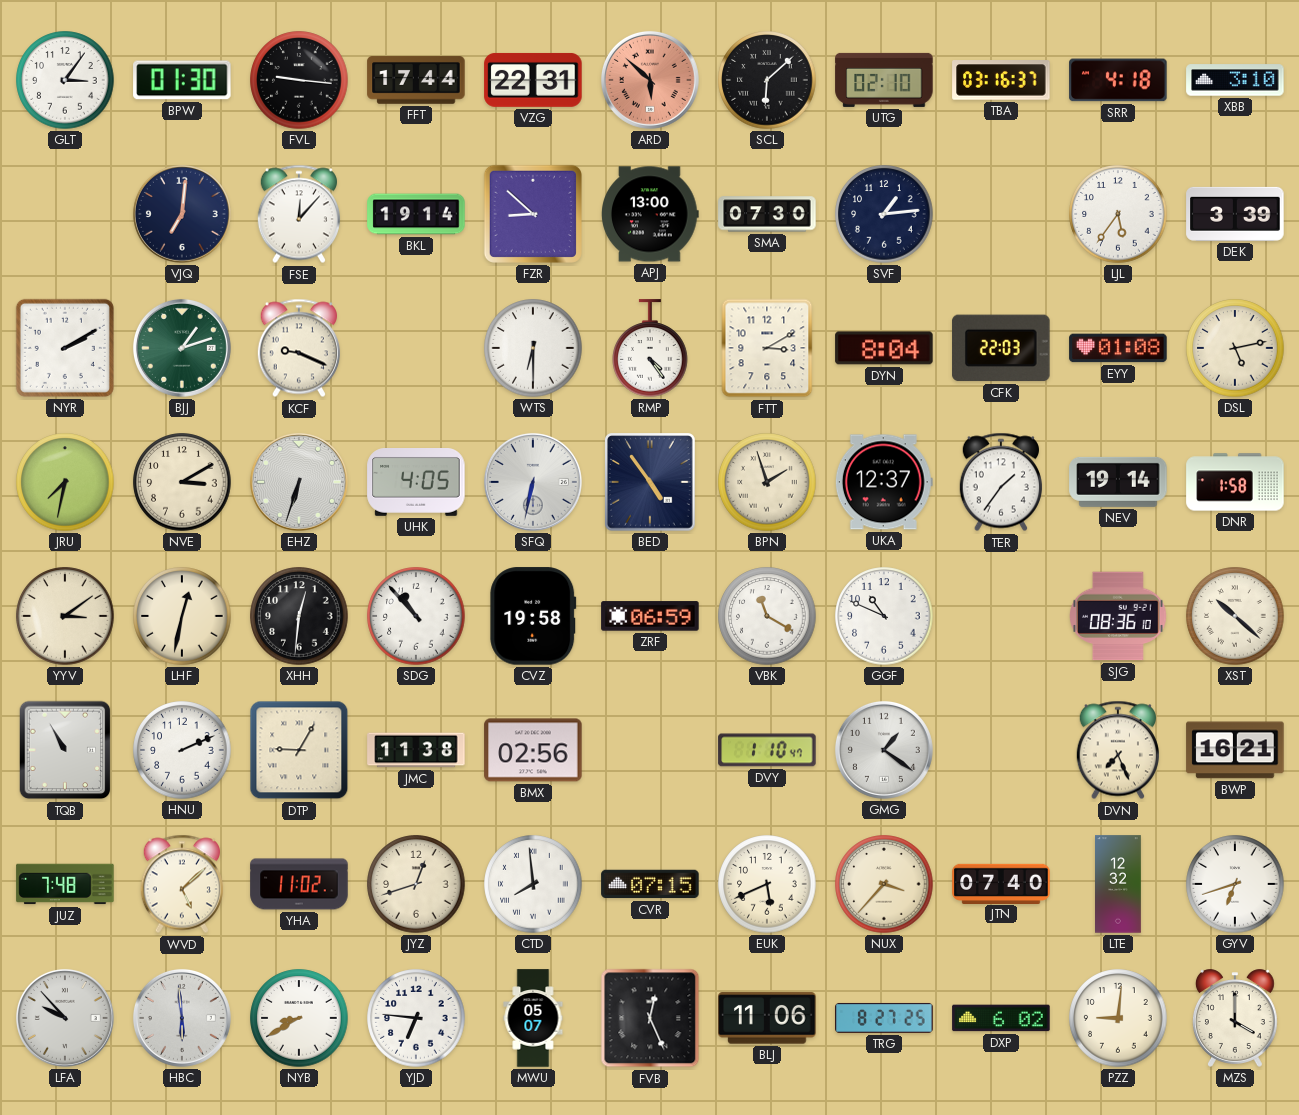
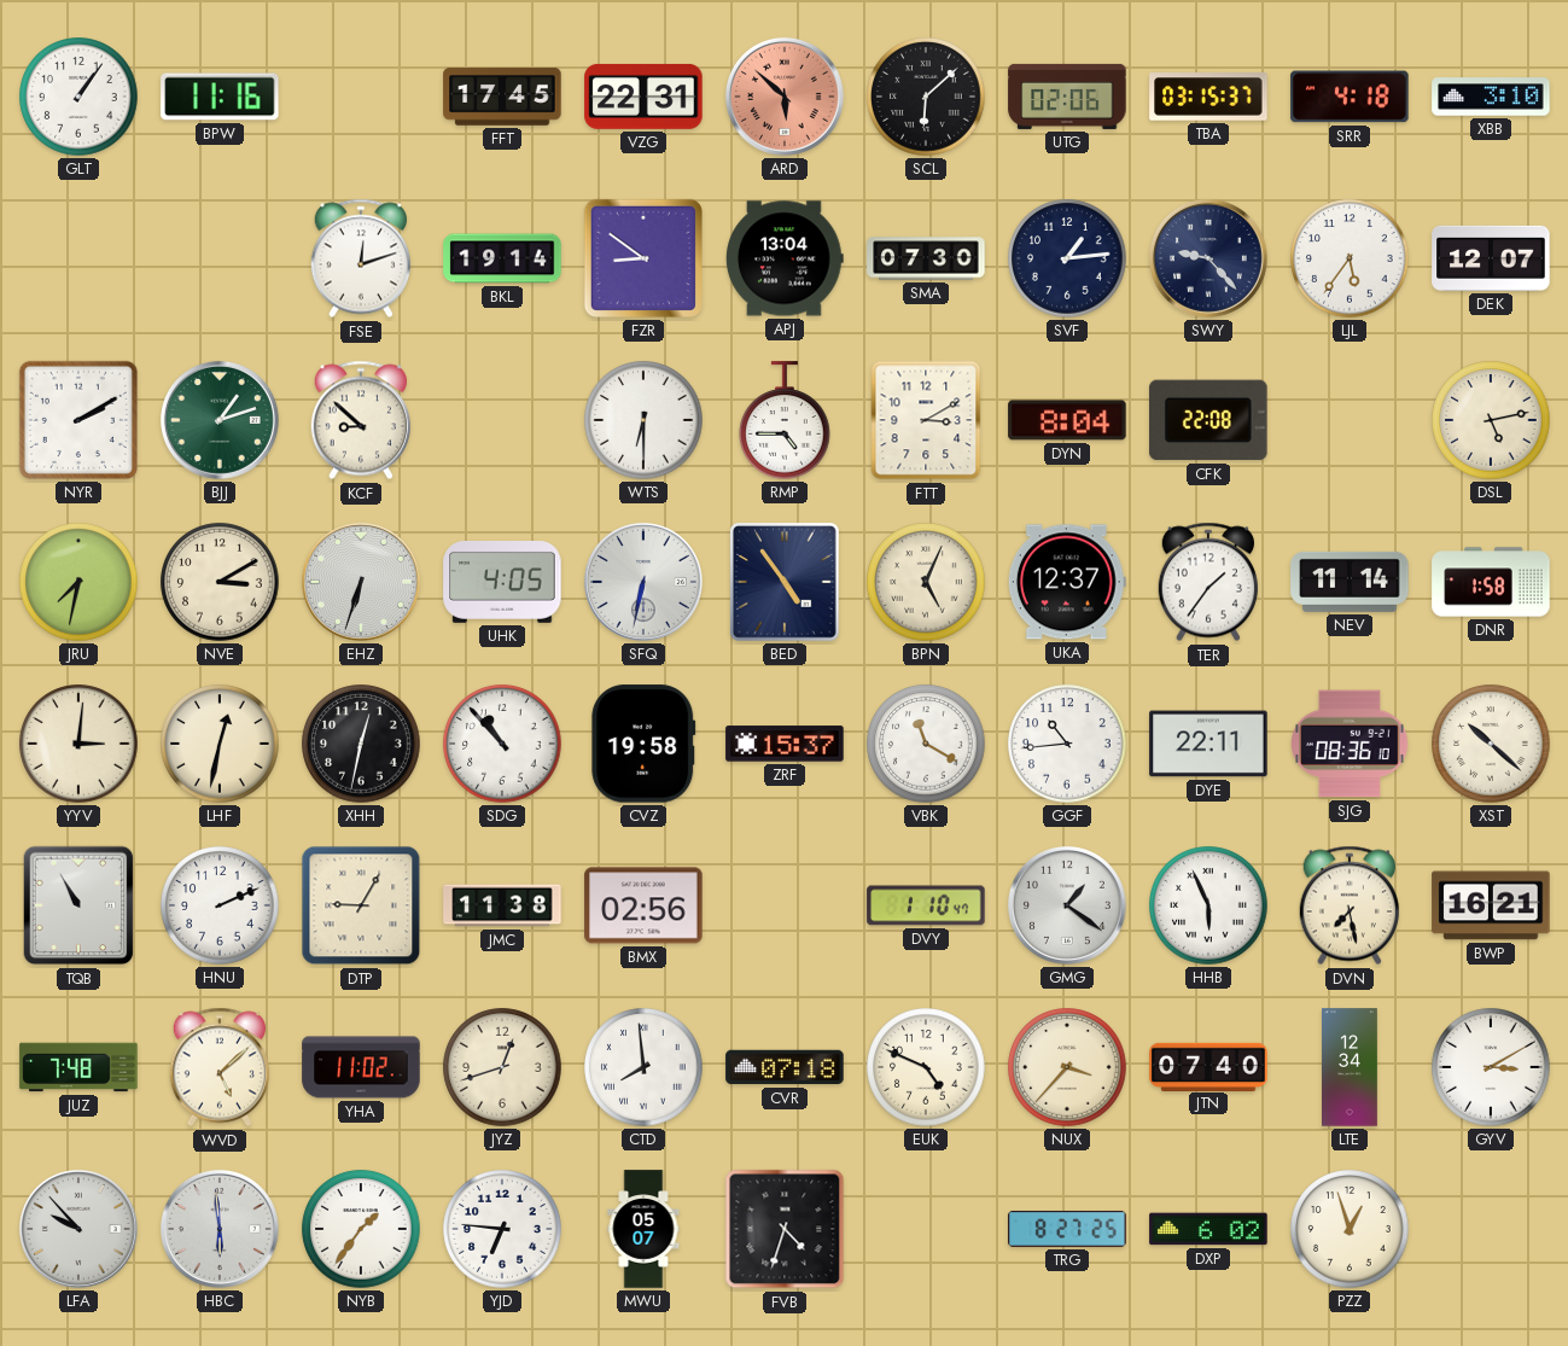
GLT: 3:06 -> 1:06 (78, 97)
BPW: 01:30 -> 11:16 (220, 97)
FVL: 9:16 -> none (299, 80)
FFT: 17:44 -> 17:45 (502, 97)
UTG: 02:10 -> 02:06 (1067, 97)
TBA: 03:16 -> 03:15 (1208, 97)
VJQ: 7:01 -> none (182, 214)
FSE: 12:07 -> 12:12 (361, 258)
FZR: 8:52 -> 8:51 (643, 258)
APJ: 13:00 -> 13:04 (786, 258)
SWY: none -> 9:23 (1208, 258)
DEK: 3:39 -> 12:07 (1491, 258)
KCF: 9:19 -> 8:52 (361, 420)
RMP: 4:24 -> 4:45 (785, 420)
CFK: 22:03 -> 22:08 (1208, 420)
EYY: 01:08 -> none (1118, 348)
BPN: 1:57 -> 5:04 (926, 582)
NEV: 19:14 -> 11:14 (1350, 582)
YYV: 3:09 -> 3:01 (78, 744)
XHH: 12:31 -> 12:32 (361, 744)
ZRF: 06:59 -> 15:37 (785, 744)
GGF: 10:49 -> 10:44 (1067, 744)
DYE: none -> 22:11 (1208, 744)
HHB: none -> 5:56 (1208, 905)
DVN: 7:26 -> 7:28 (1350, 905)
CVR: 07:15 -> 07:18 (785, 1067)
EUK: 5:41 -> 4:49 (926, 1067)
LTE: 12:32 -> 12:34 (1350, 1067)
GYV: 6:42 -> 3:10 (1491, 1067)
NYB: 8:40 -> 1:36 (361, 1229)
FVB: 12:26 -> 4:33 (785, 1229)
BLJ: 11:06 -> none (767, 1018)
PZZ: 9:01 -> 12:57 (1350, 1229)
MZS: 4:00 -> none (1235, 1018)
